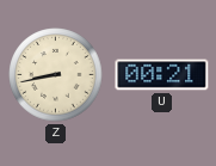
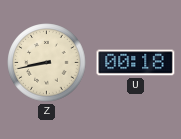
U: 00:21 -> 00:18 (136, 63)
